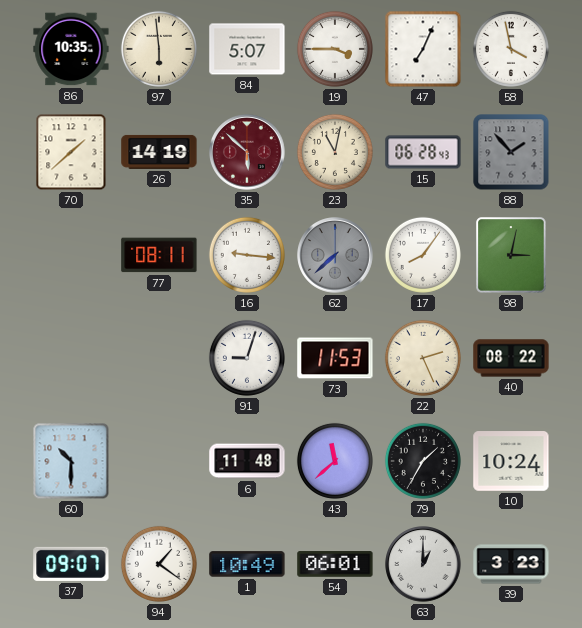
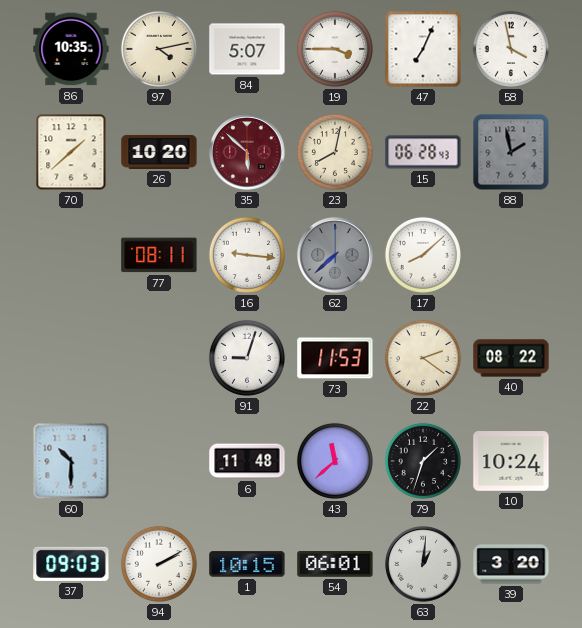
97: 5:59 -> 4:13 (159, 49)
26: 14:19 -> 10:20 (159, 152)
23: 11:02 -> 8:02 (335, 152)
88: 1:53 -> 1:58 (511, 152)
17: 8:06 -> 8:08 (423, 255)
98: 3:02 -> none (511, 255)
22: 2:26 -> 2:21 (423, 358)
79: 1:35 -> 1:33 (423, 461)
37: 09:07 -> 09:03 (71, 564)
94: 1:21 -> 2:10 (159, 564)
1: 10:49 -> 10:15 (247, 564)
63: 1:00 -> 1:01 (423, 564)
39: 3:23 -> 3:20 (511, 564)
